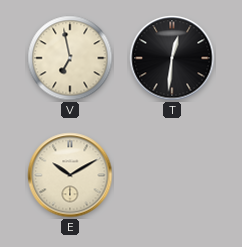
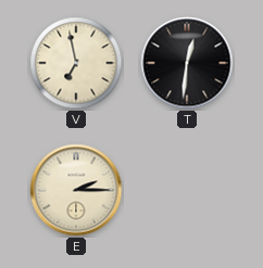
E: 10:10 -> 2:15 (76, 190)
